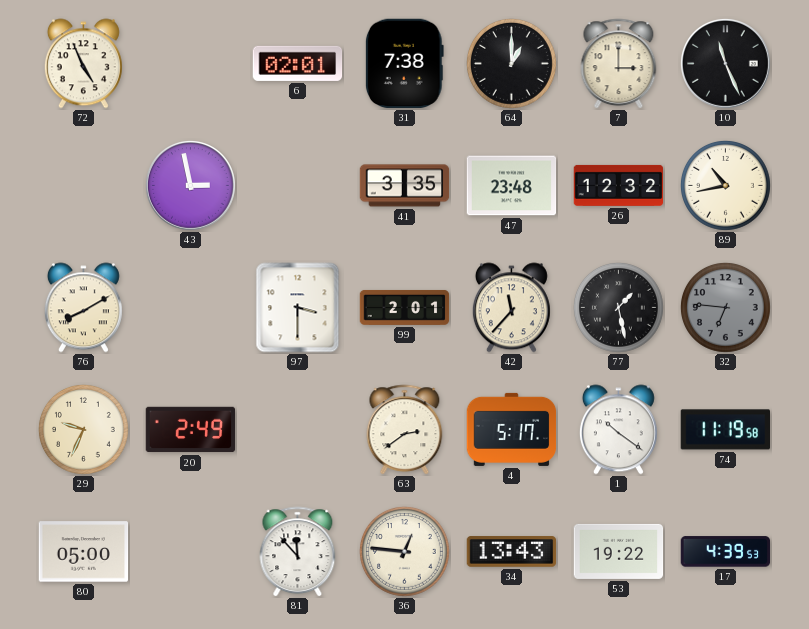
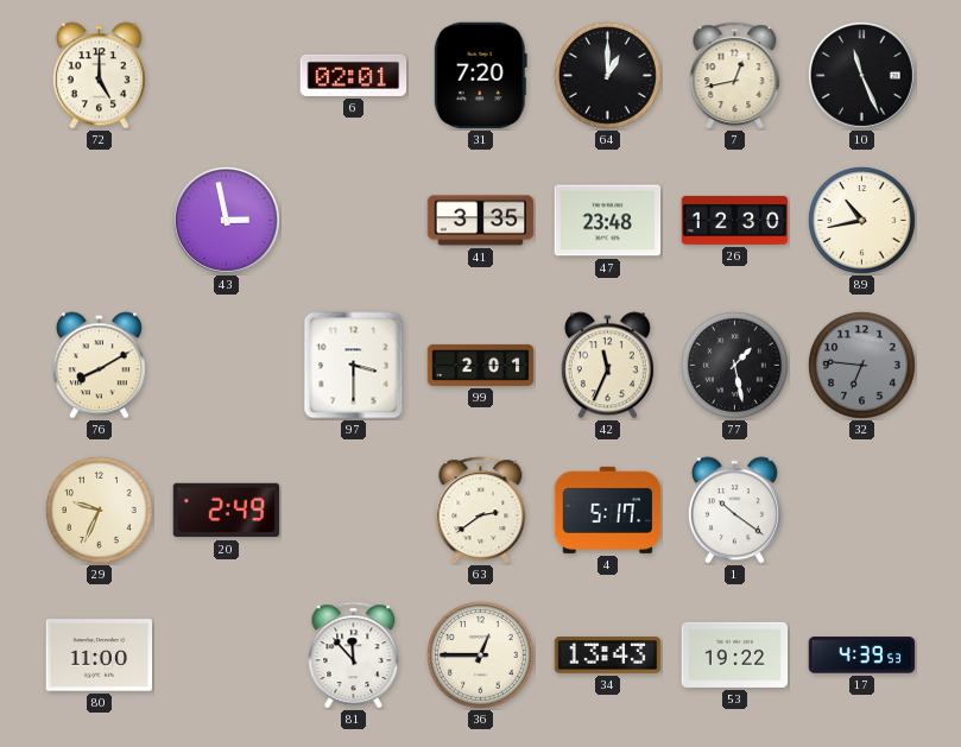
72: 4:56 -> 5:00 (99, 76)
31: 7:38 -> 7:20 (480, 76)
7: 3:00 -> 12:43 (735, 76)
26: 12:32 -> 12:30 (735, 220)
42: 11:37 -> 11:34 (607, 366)
74: 11:19 -> none (725, 430)
80: 05:00 -> 11:00 (100, 656)
36: 12:46 -> 12:45 (481, 656)
